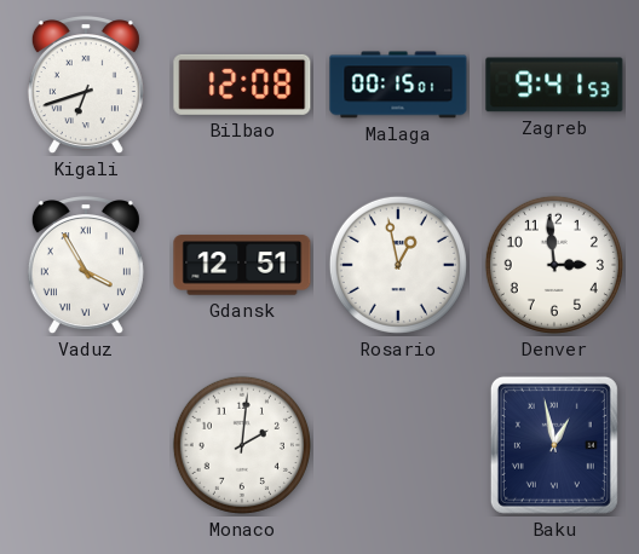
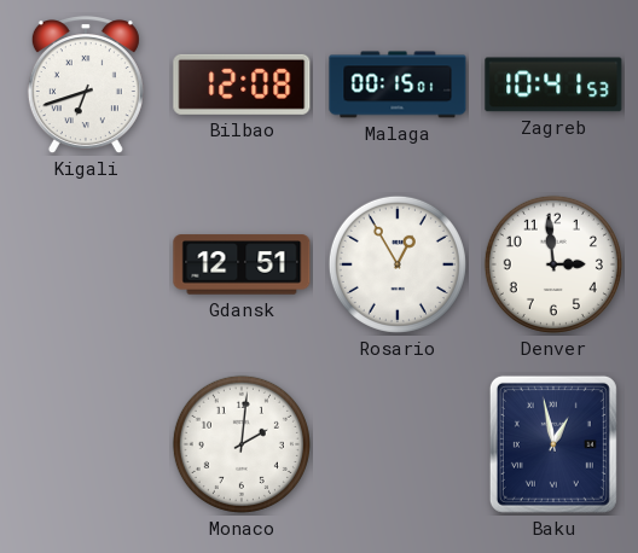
Zagreb: 9:41 -> 10:41 (553, 85)
Vaduz: 3:55 -> none (86, 266)
Rosario: 12:58 -> 12:55 (398, 264)
